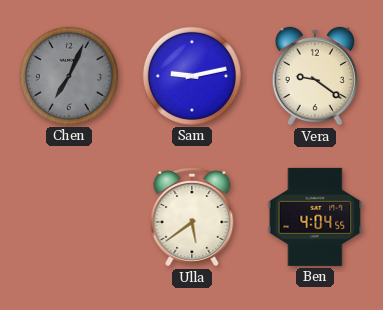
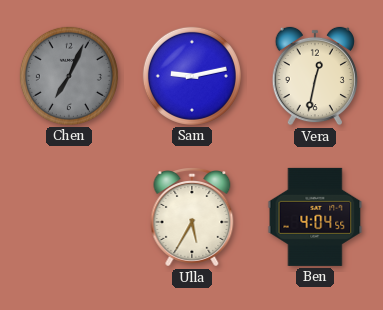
Vera: 9:21 -> 12:32 (315, 76)
Ulla: 5:39 -> 5:35 (192, 217)
